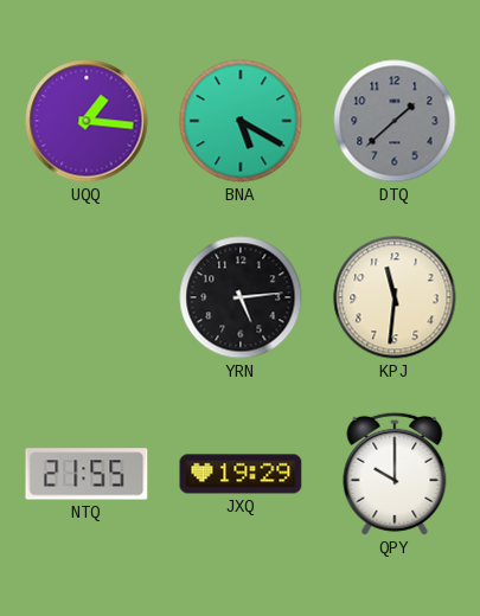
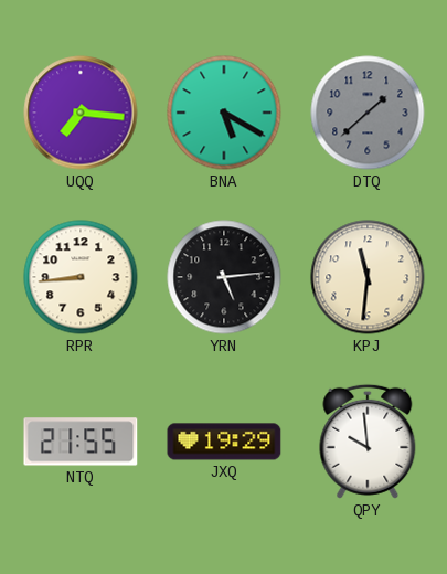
UQQ: 1:16 -> 7:16 (81, 113)
RPR: none -> 8:44 (81, 277)
QPY: 10:00 -> 9:59 (368, 442)
